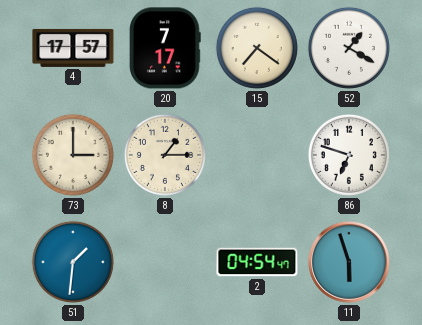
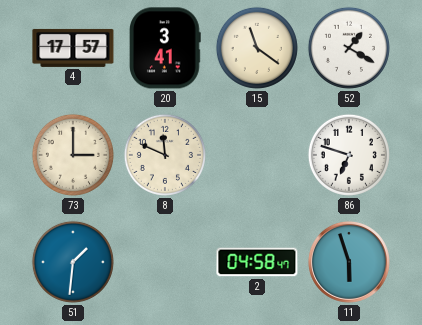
20: 7:17 -> 3:41 (166, 48)
15: 7:21 -> 11:21 (257, 48)
8: 1:15 -> 11:49 (165, 155)
2: 04:54 -> 04:58 (257, 262)
